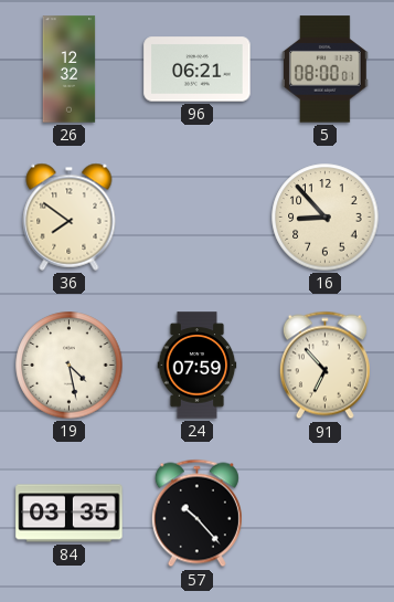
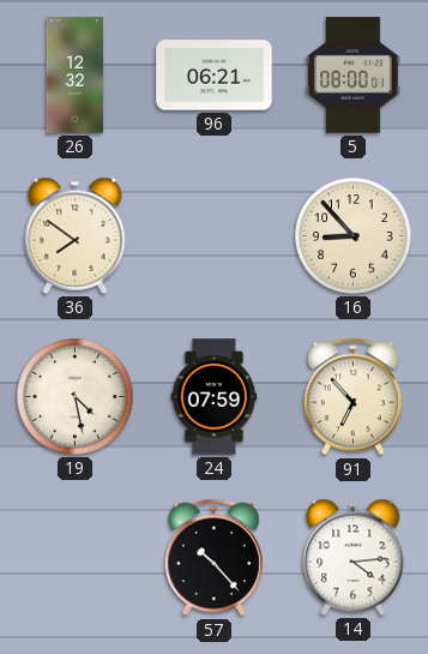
84: 03:35 -> none (70, 514)
14: none -> 4:14 (354, 557)
